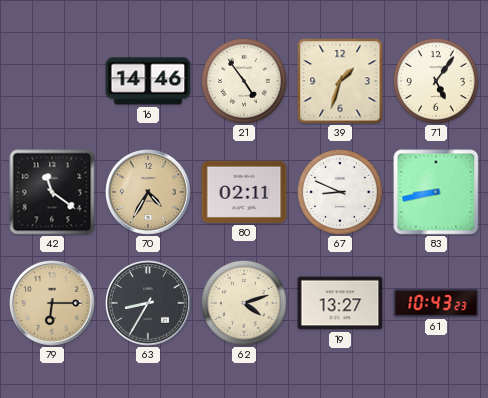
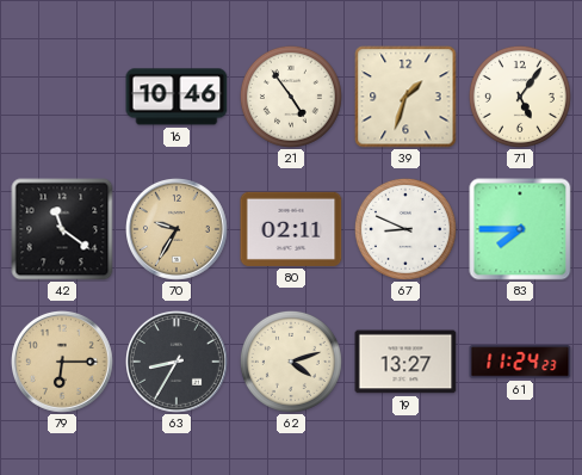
16: 14:46 -> 10:46 (177, 97)
70: 4:35 -> 9:35 (178, 230)
83: 8:43 -> 7:45 (520, 229)
61: 10:43 -> 11:24 (520, 362)
